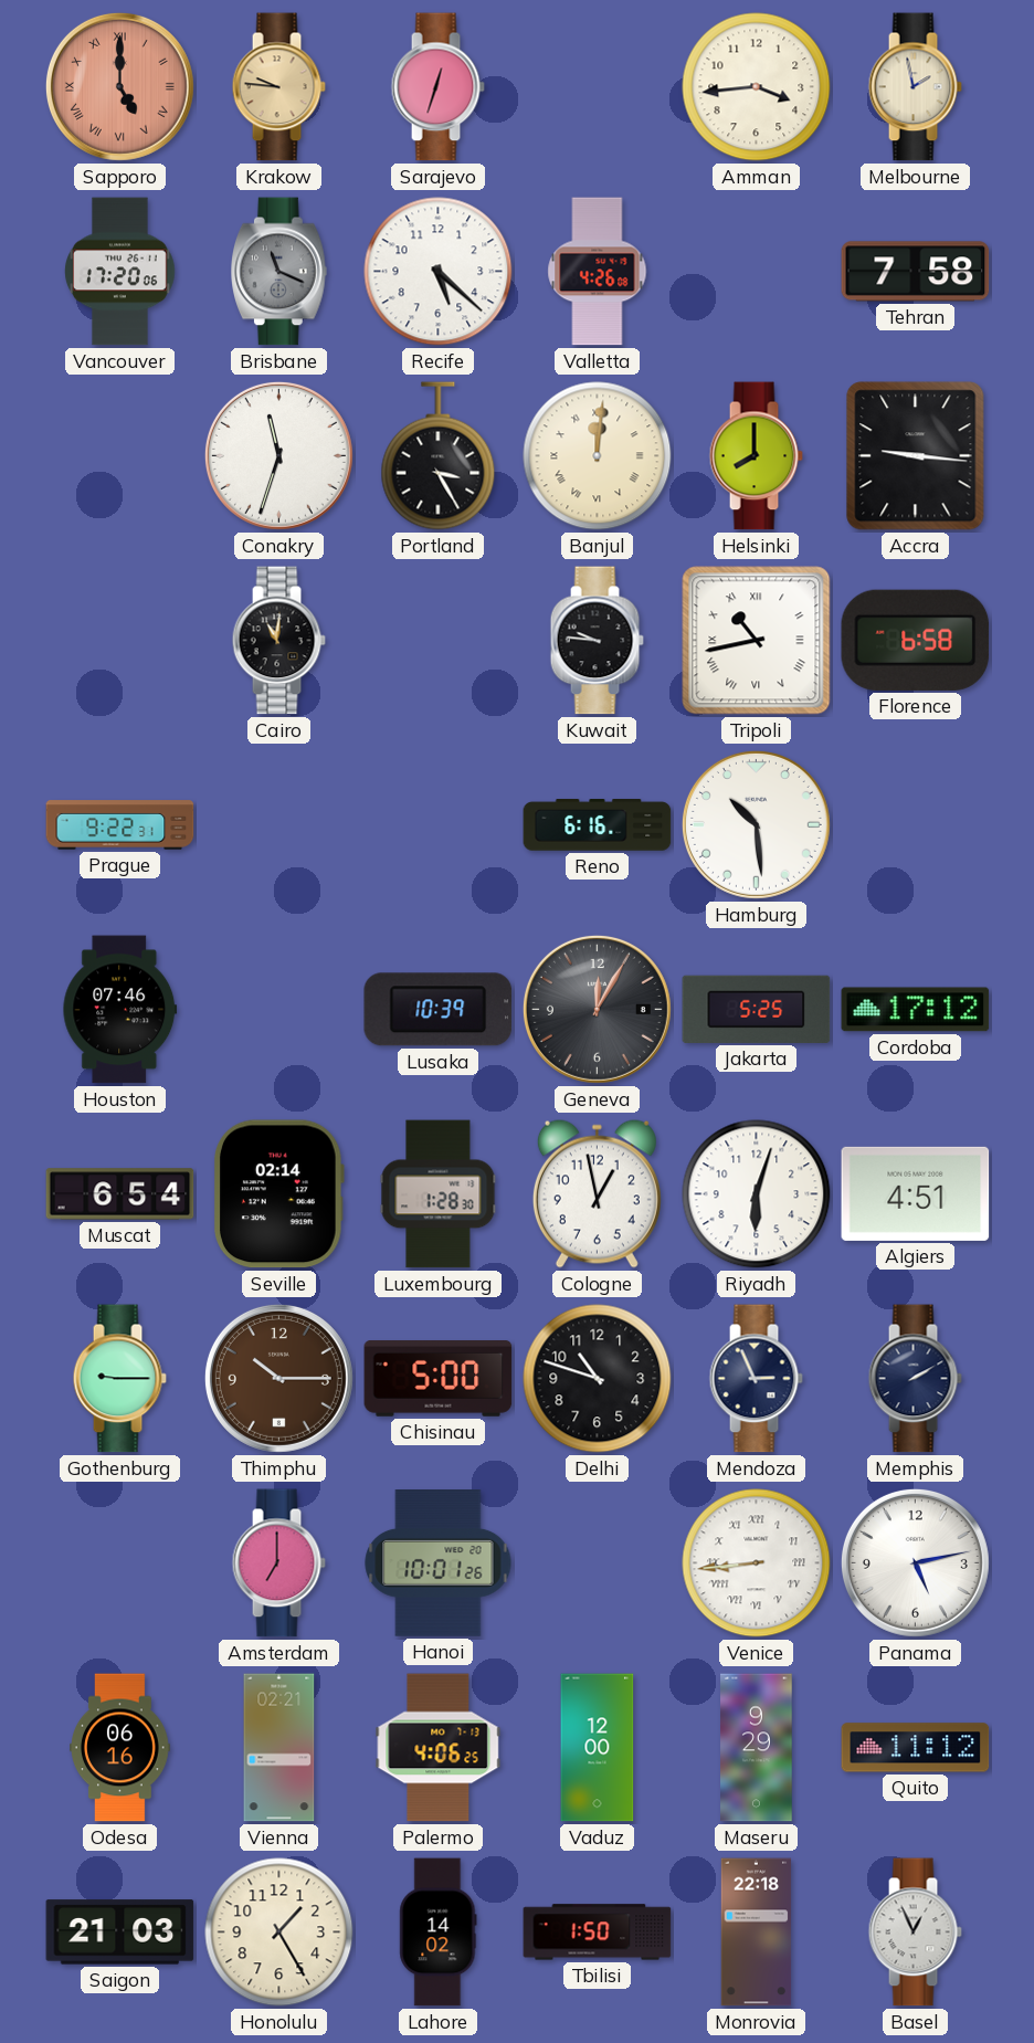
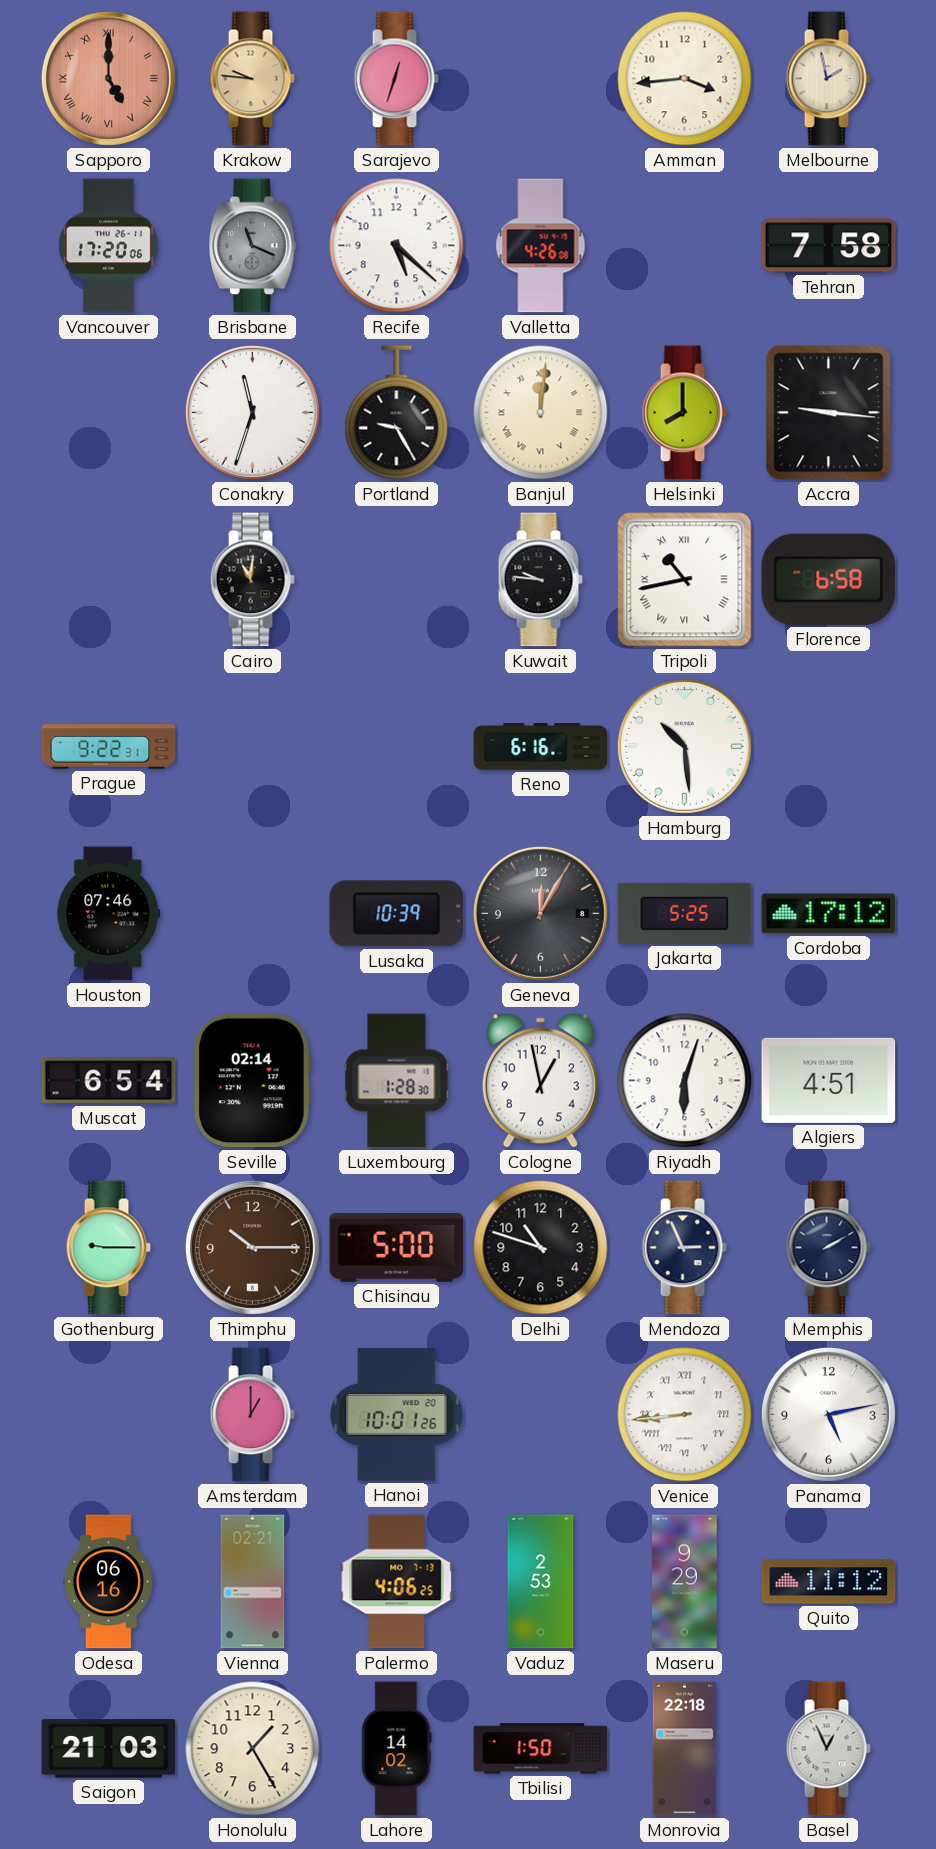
Portland: 3:25 -> 9:25 (397, 413)
Amsterdam: 7:00 -> 1:00 (252, 1415)
Vaduz: 12:00 -> 2:53 (541, 1582)
